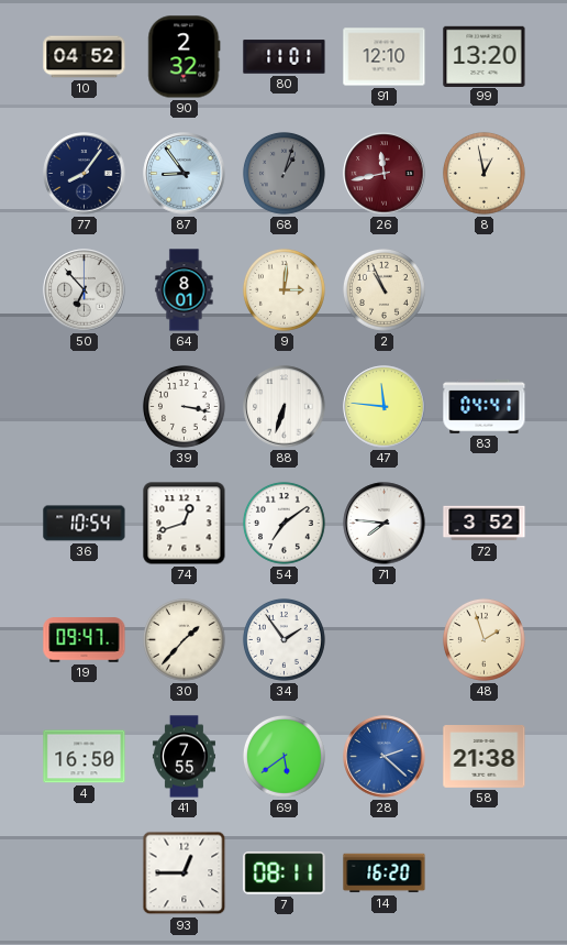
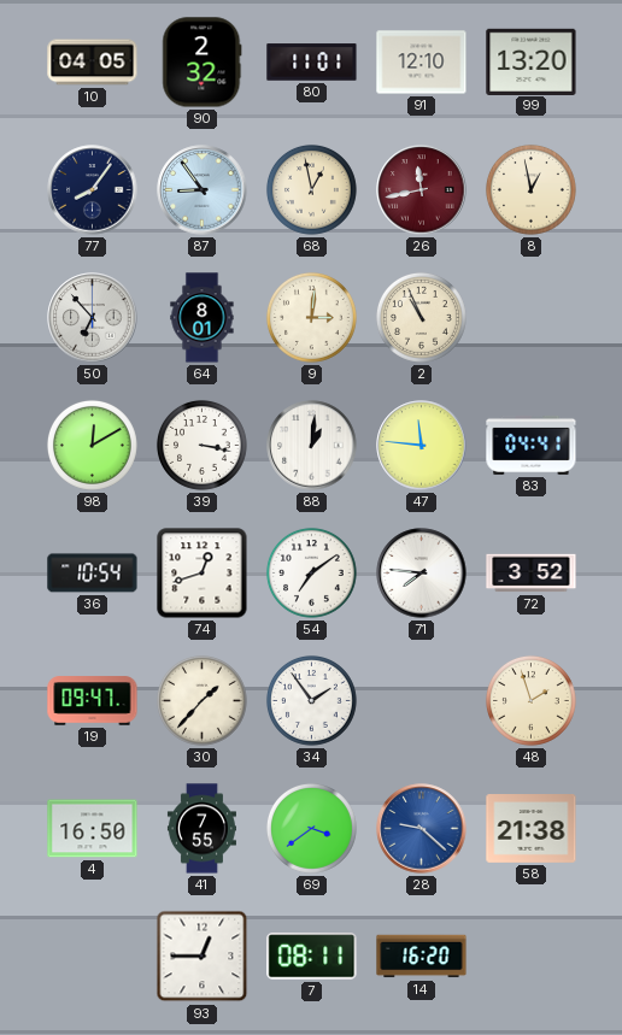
10: 04:52 -> 04:05 (93, 63)
68: 1:03 -> 12:58 (311, 189)
68 dial: grey -> cream (311, 189)
98: none -> 12:10 (92, 445)
88: 6:33 -> 1:01 (312, 446)
69: 5:39 -> 3:39 (311, 828)
28: 2:22 -> 9:22 (422, 829)
